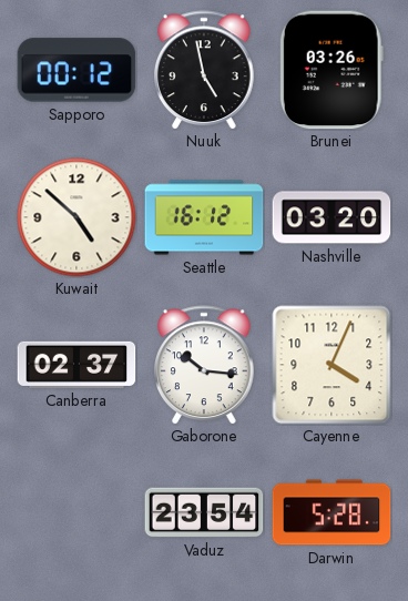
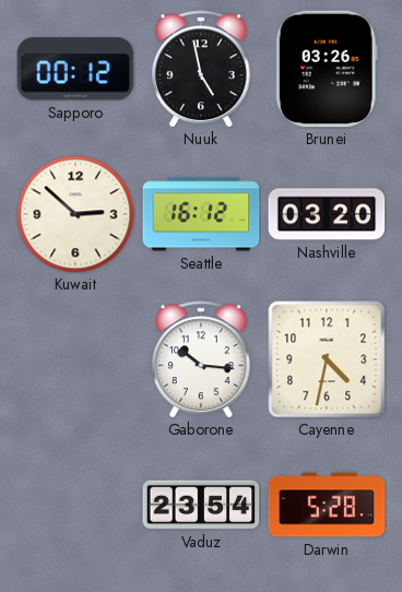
Kuwait: 4:52 -> 2:52 (75, 214)
Canberra: 02:37 -> none (76, 365)
Cayenne: 4:04 -> 4:32 (327, 359)
